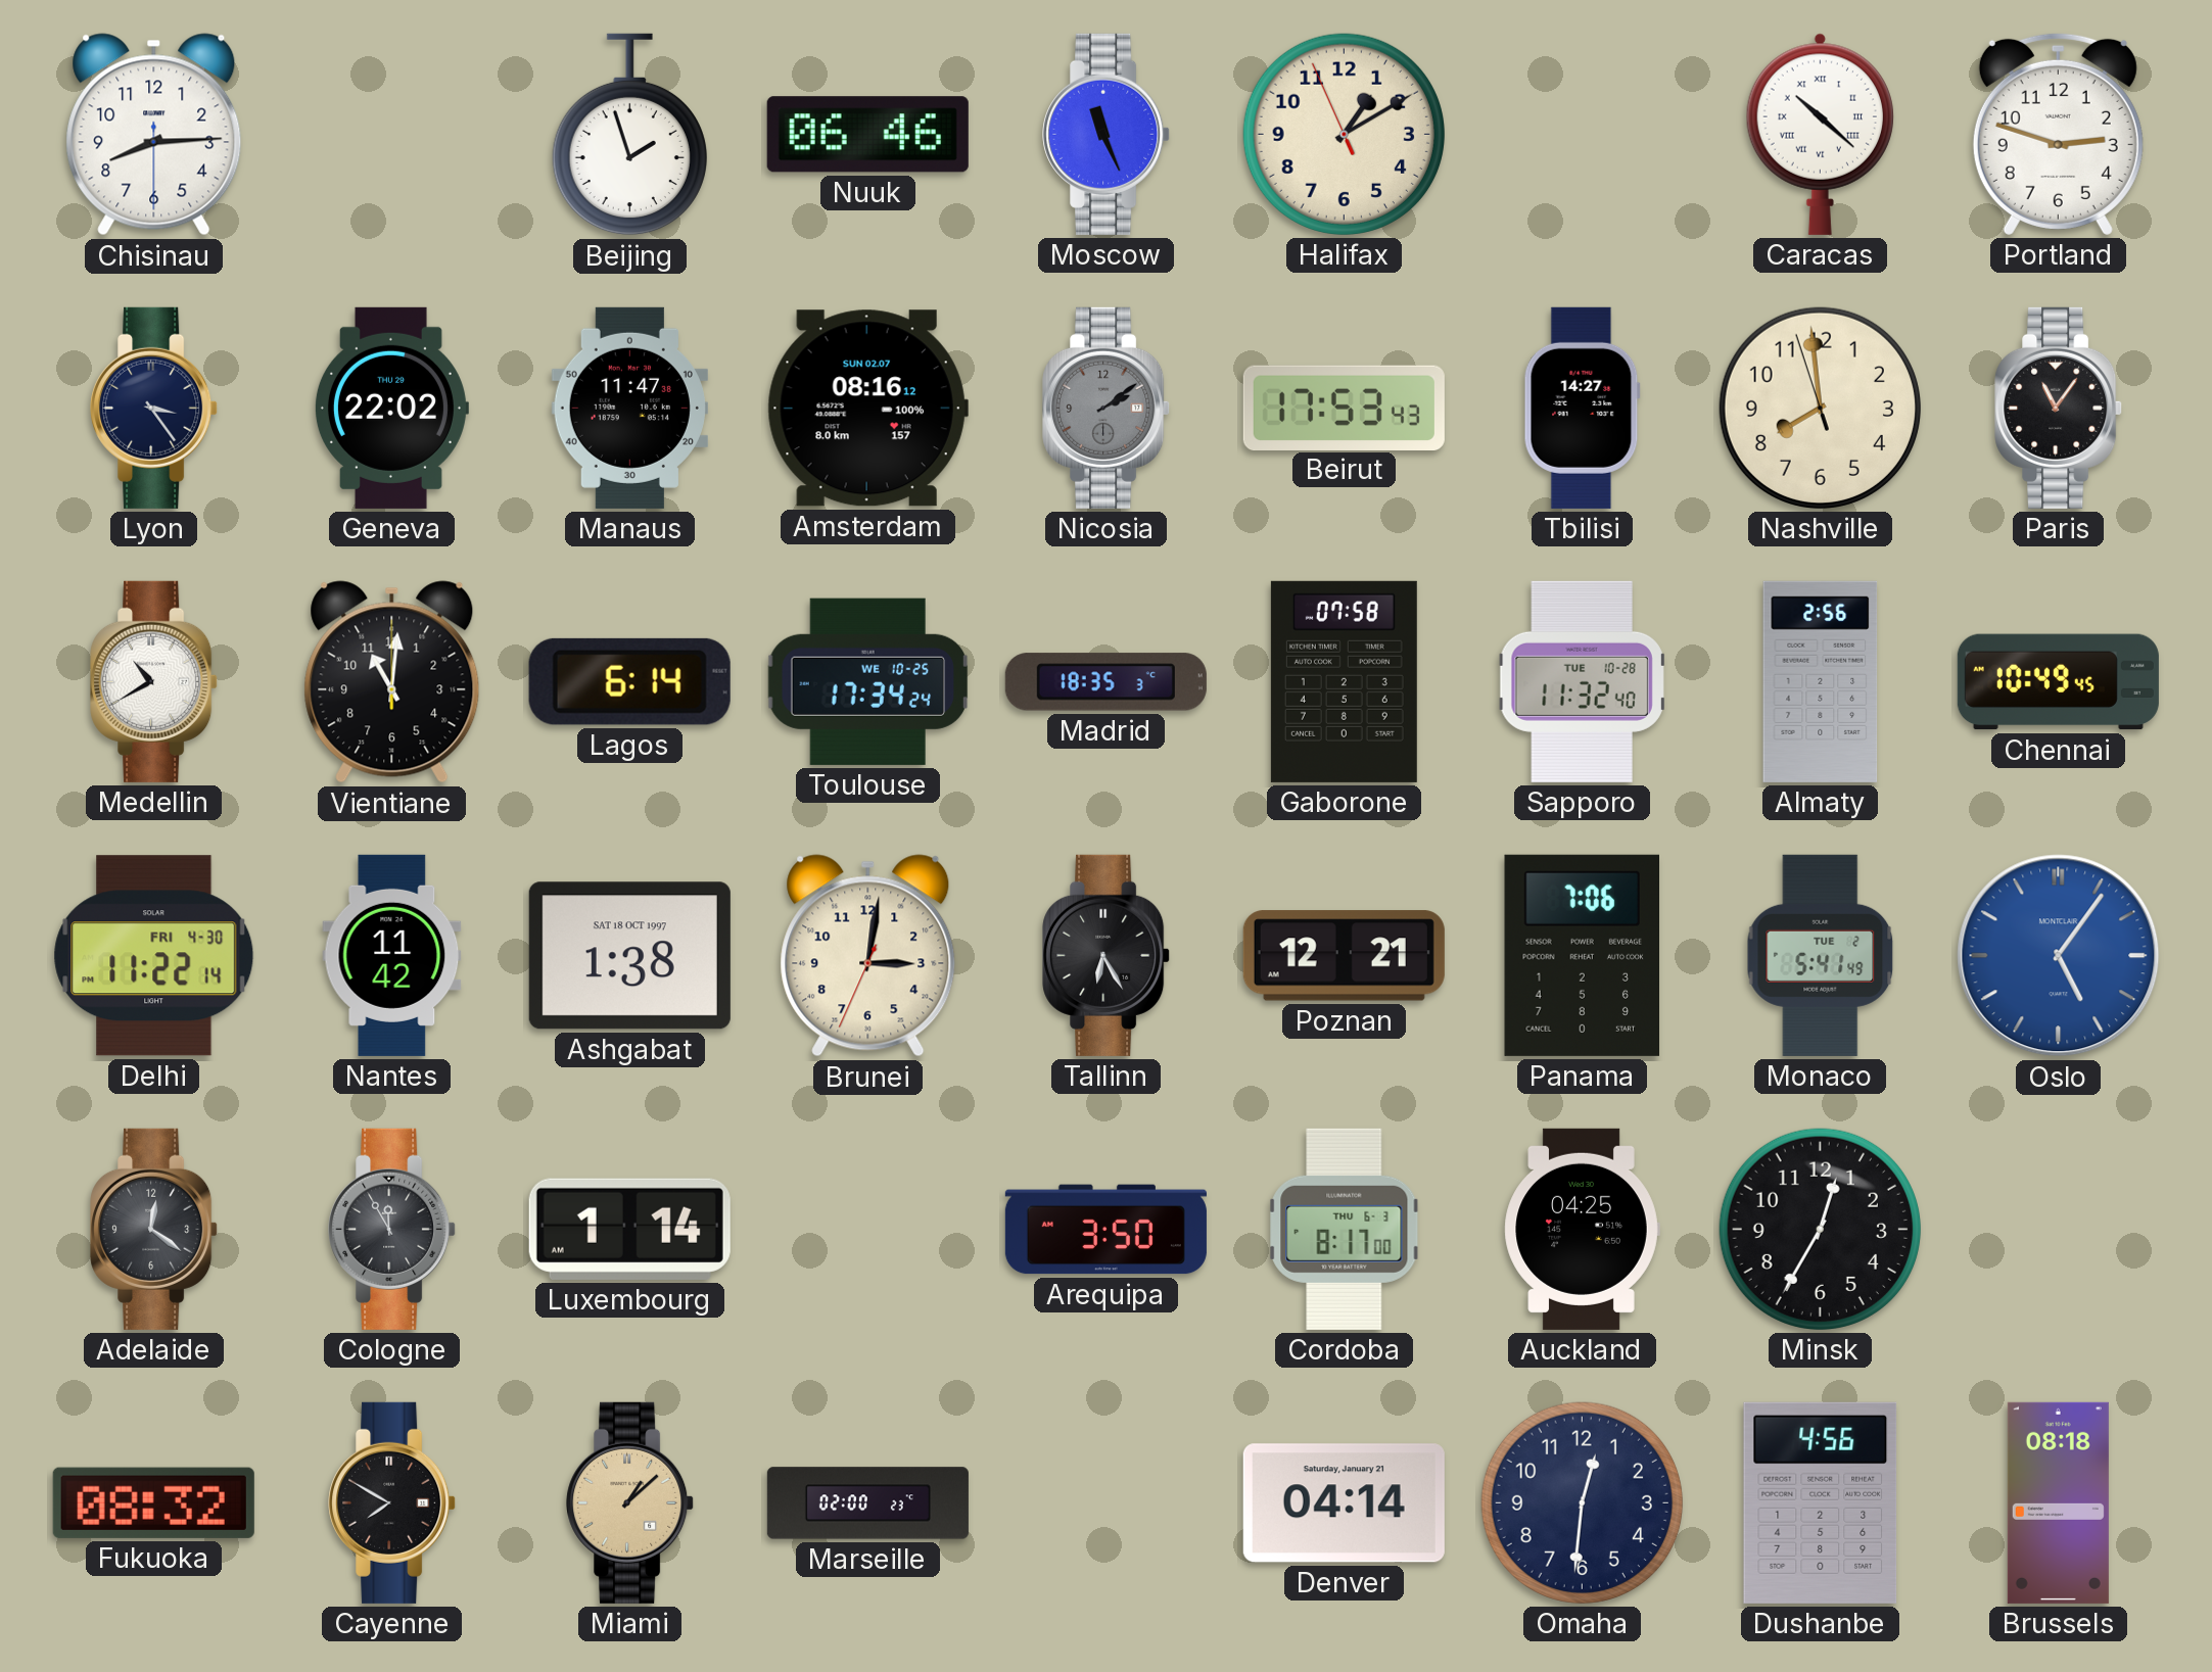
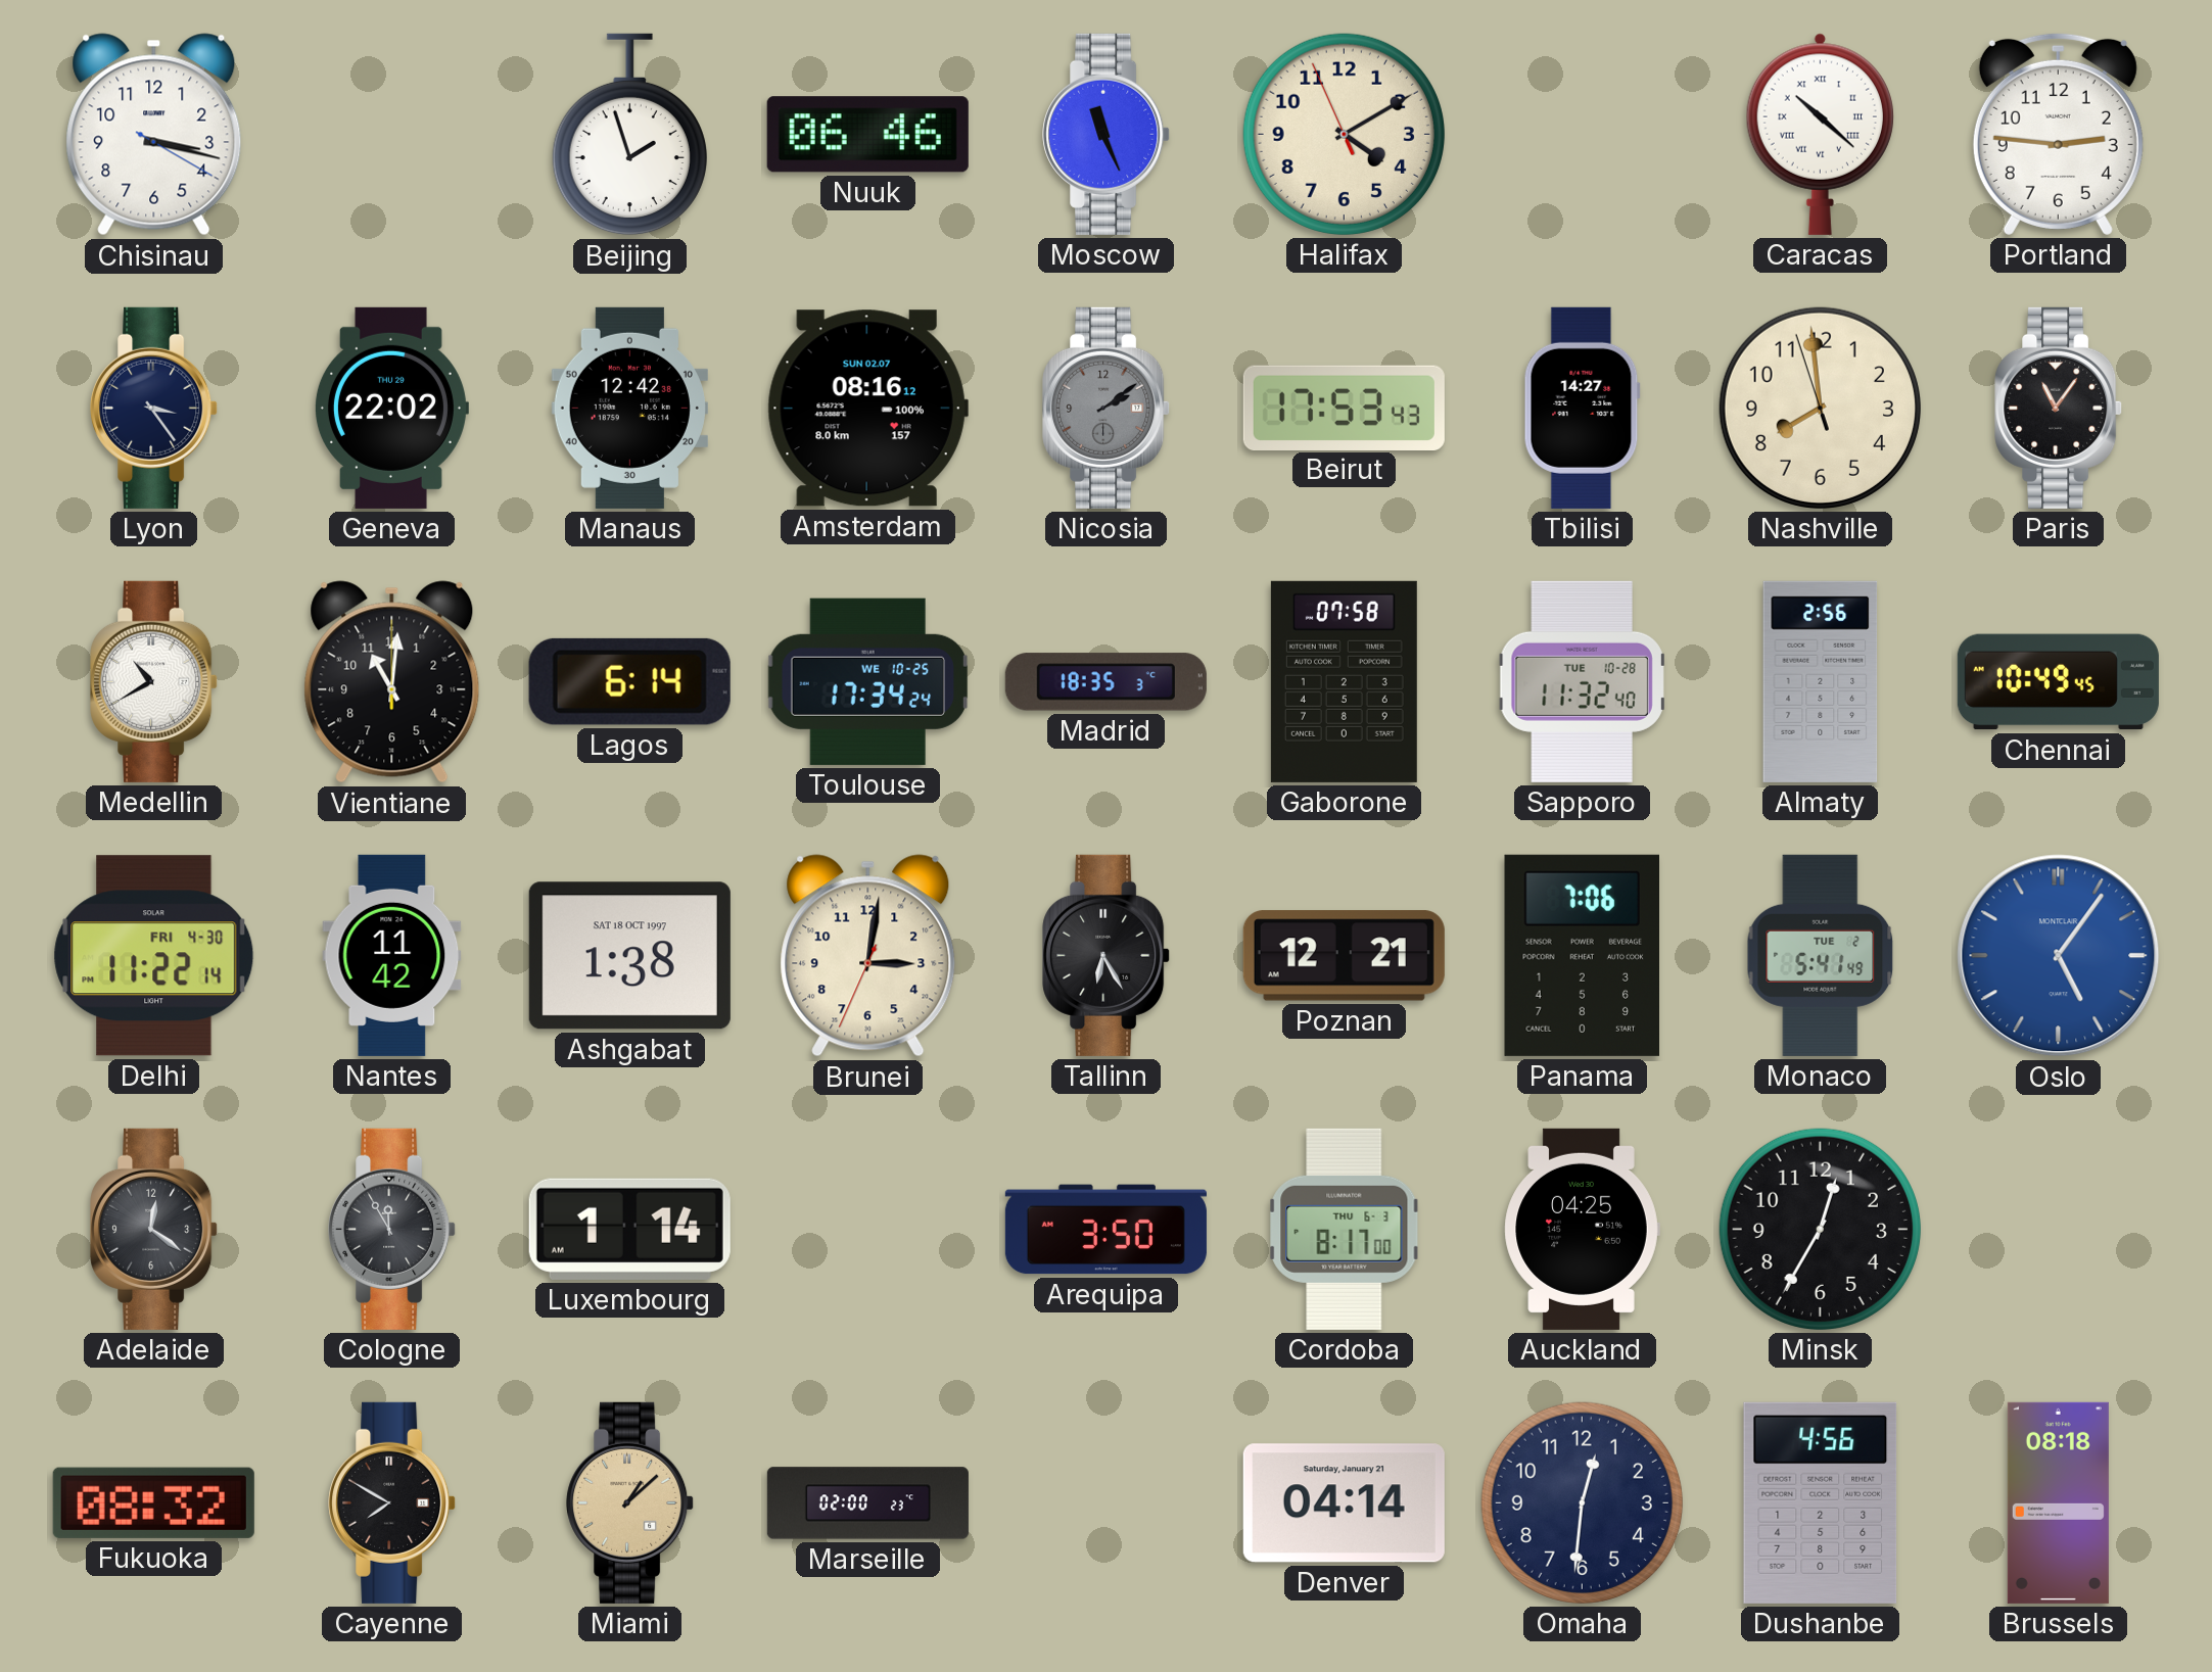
Chisinau: 8:14 -> 3:17 (154, 135)
Halifax: 1:09 -> 4:09 (1344, 134)
Portland: 2:48 -> 2:46 (2058, 134)
Manaus: 11:47 -> 12:42 (629, 408)
